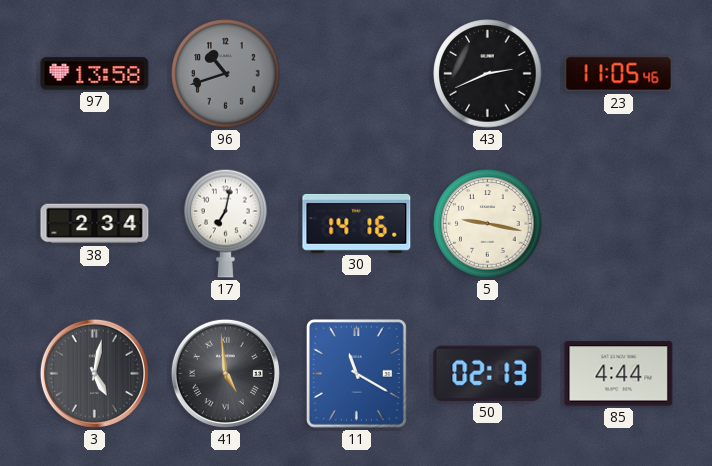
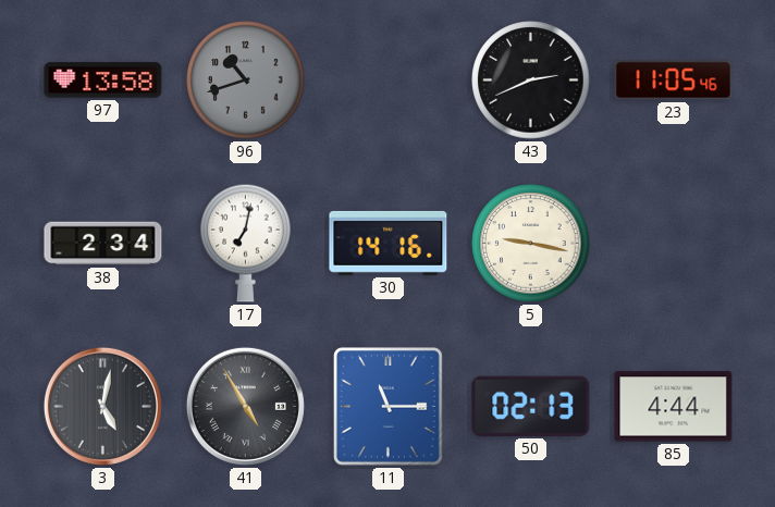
41: 4:59 -> 4:55 (245, 406)
11: 11:20 -> 11:15 (387, 406)
